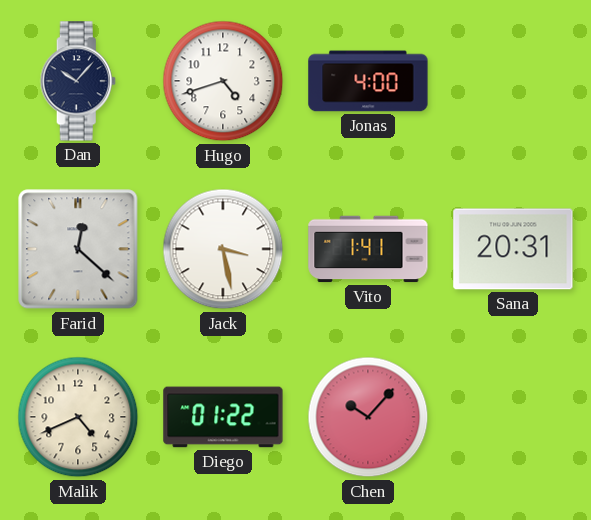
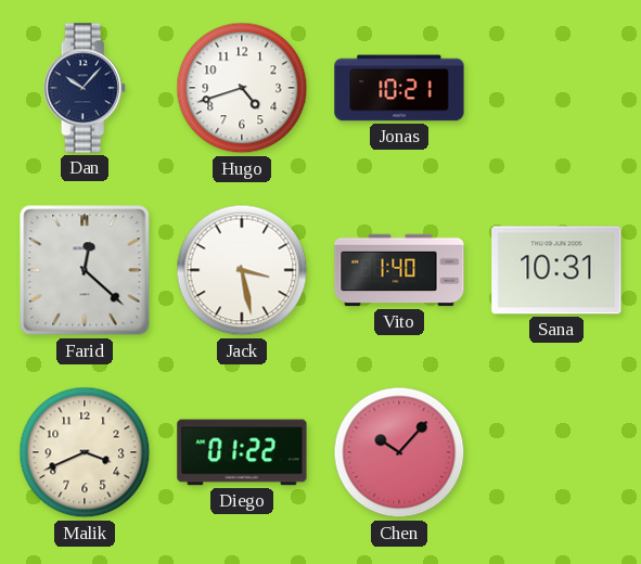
Jonas: 4:00 -> 10:21 (399, 88)
Vito: 1:41 -> 1:40 (399, 270)
Sana: 20:31 -> 10:31 (556, 270)
Malik: 4:41 -> 3:41 (85, 452)
